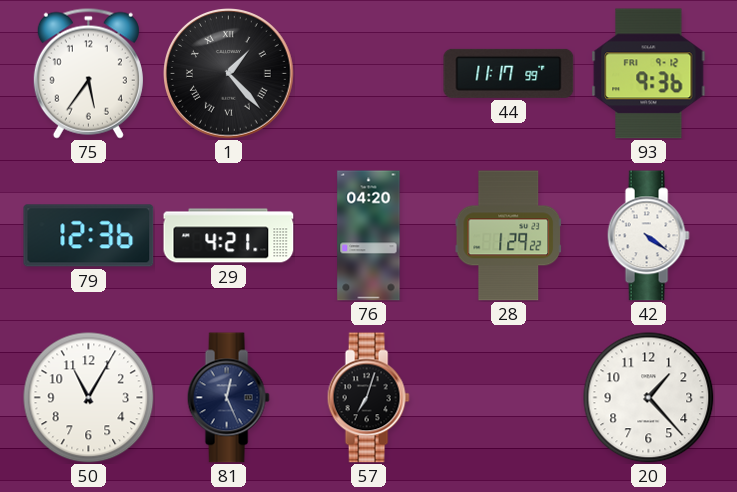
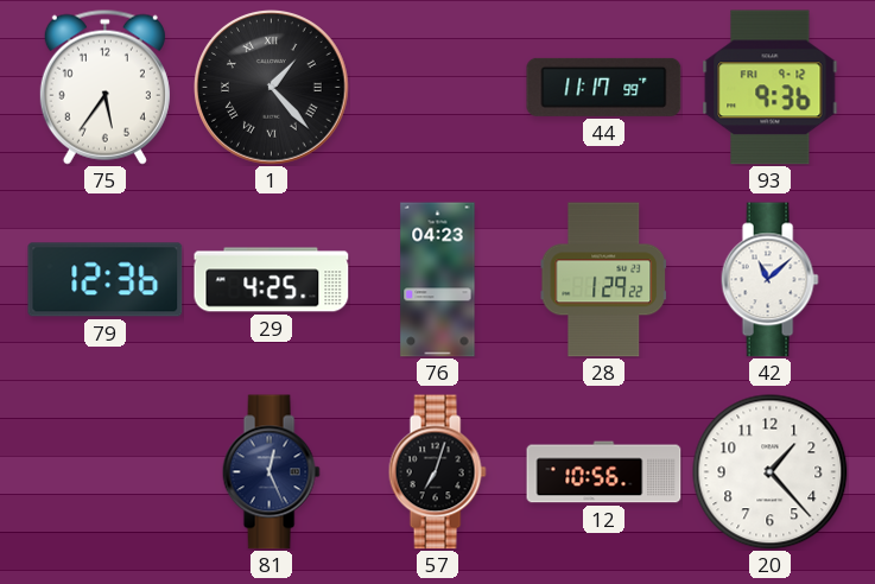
29: 4:21 -> 4:25 (272, 280)
76: 04:20 -> 04:23 (438, 280)
42: 4:21 -> 11:08 (769, 280)
50: 11:05 -> none (89, 398)
12: none -> 10:56 (604, 472)
